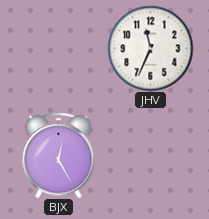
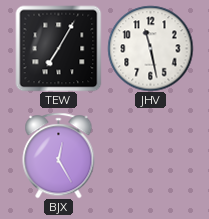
TEW: none -> 7:05 (58, 48)
JHV: 11:34 -> 11:28 (150, 48)
